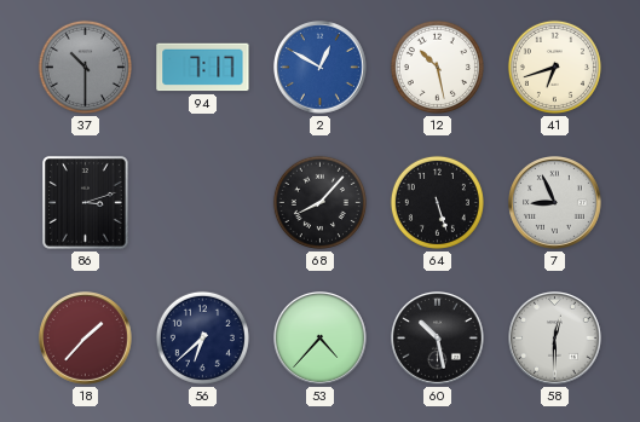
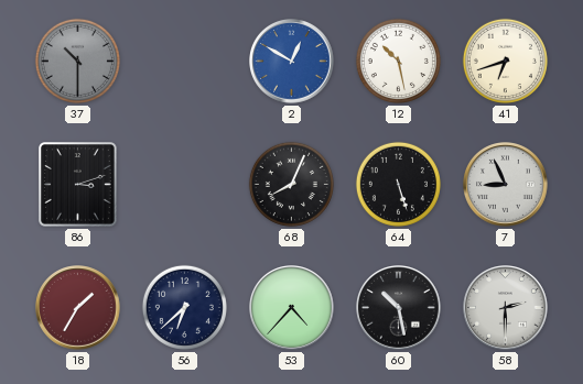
94: 7:17 -> none (203, 68)
68: 8:07 -> 8:04 (291, 184)
18: 1:37 -> 1:35 (78, 308)
58: 12:30 -> 2:30 (506, 308)
